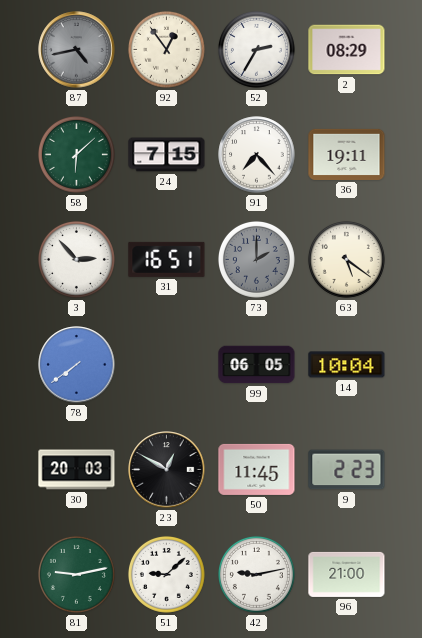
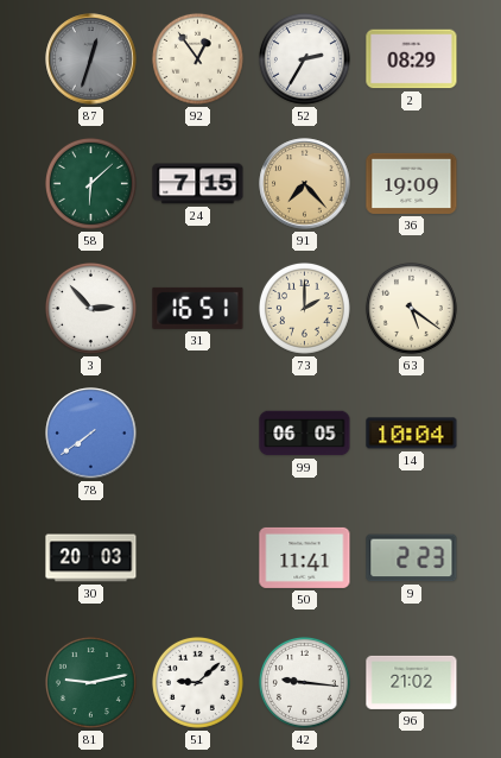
87: 4:43 -> 12:33 (91, 59)
91 dial: white -> champagne (305, 184)
36: 19:11 -> 19:09 (412, 183)
73 dial: grey -> cream (304, 308)
23: 12:50 -> none (167, 470)
50: 11:45 -> 11:41 (305, 557)
42: 9:13 -> 9:16 (304, 682)
96: 21:00 -> 21:02 (412, 682)
